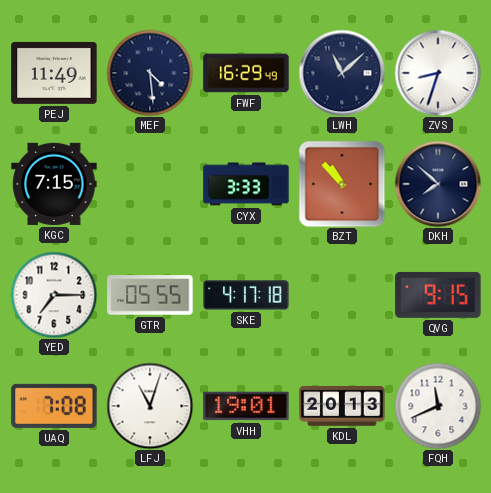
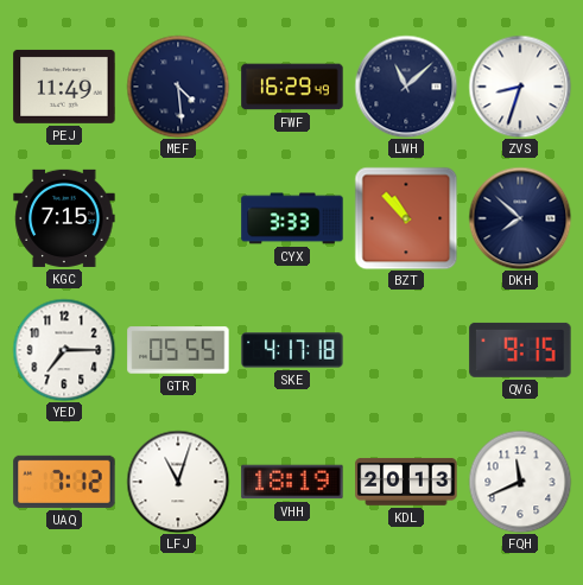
UAQ: 7:08 -> 7:12 (64, 482)
VHH: 19:01 -> 18:19 (292, 482)
